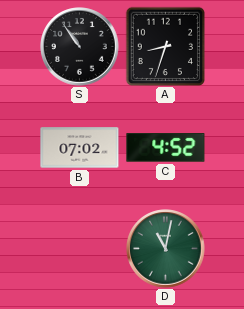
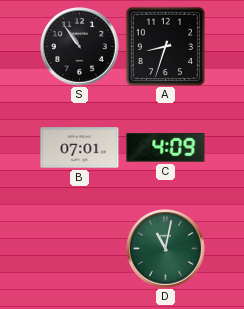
B: 07:02 -> 07:01 (80, 148)
C: 4:52 -> 4:09 (166, 148)
